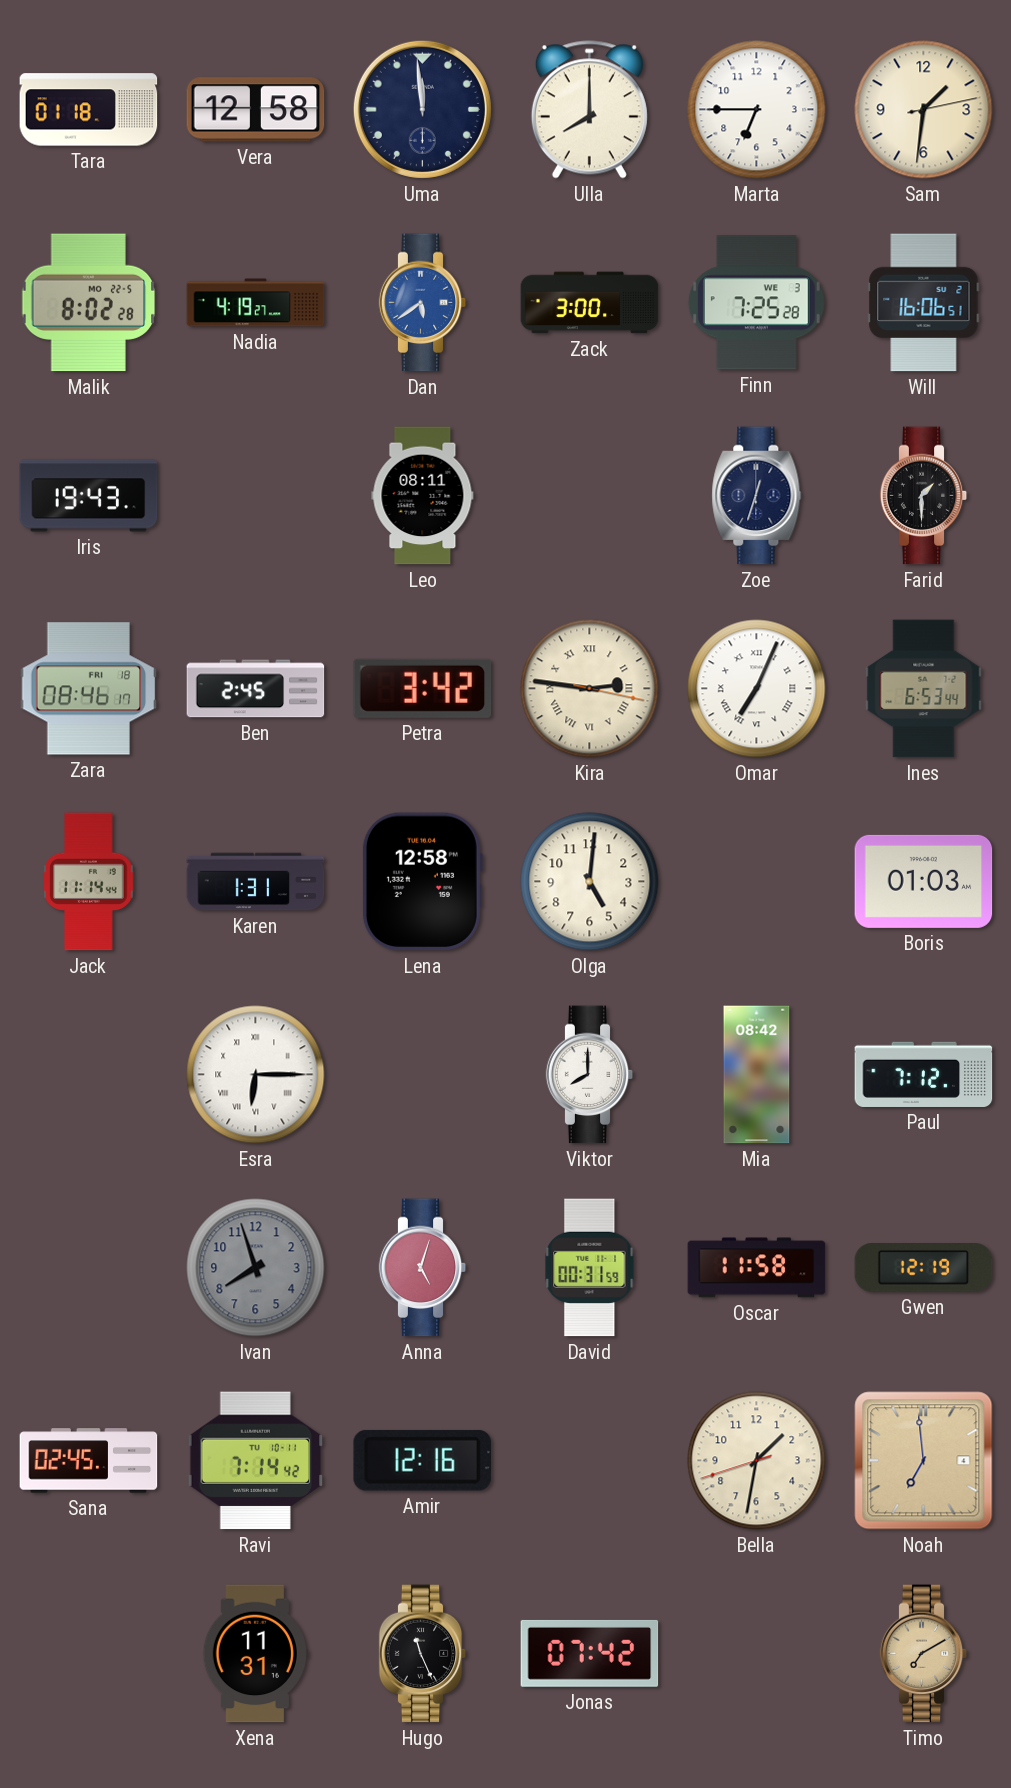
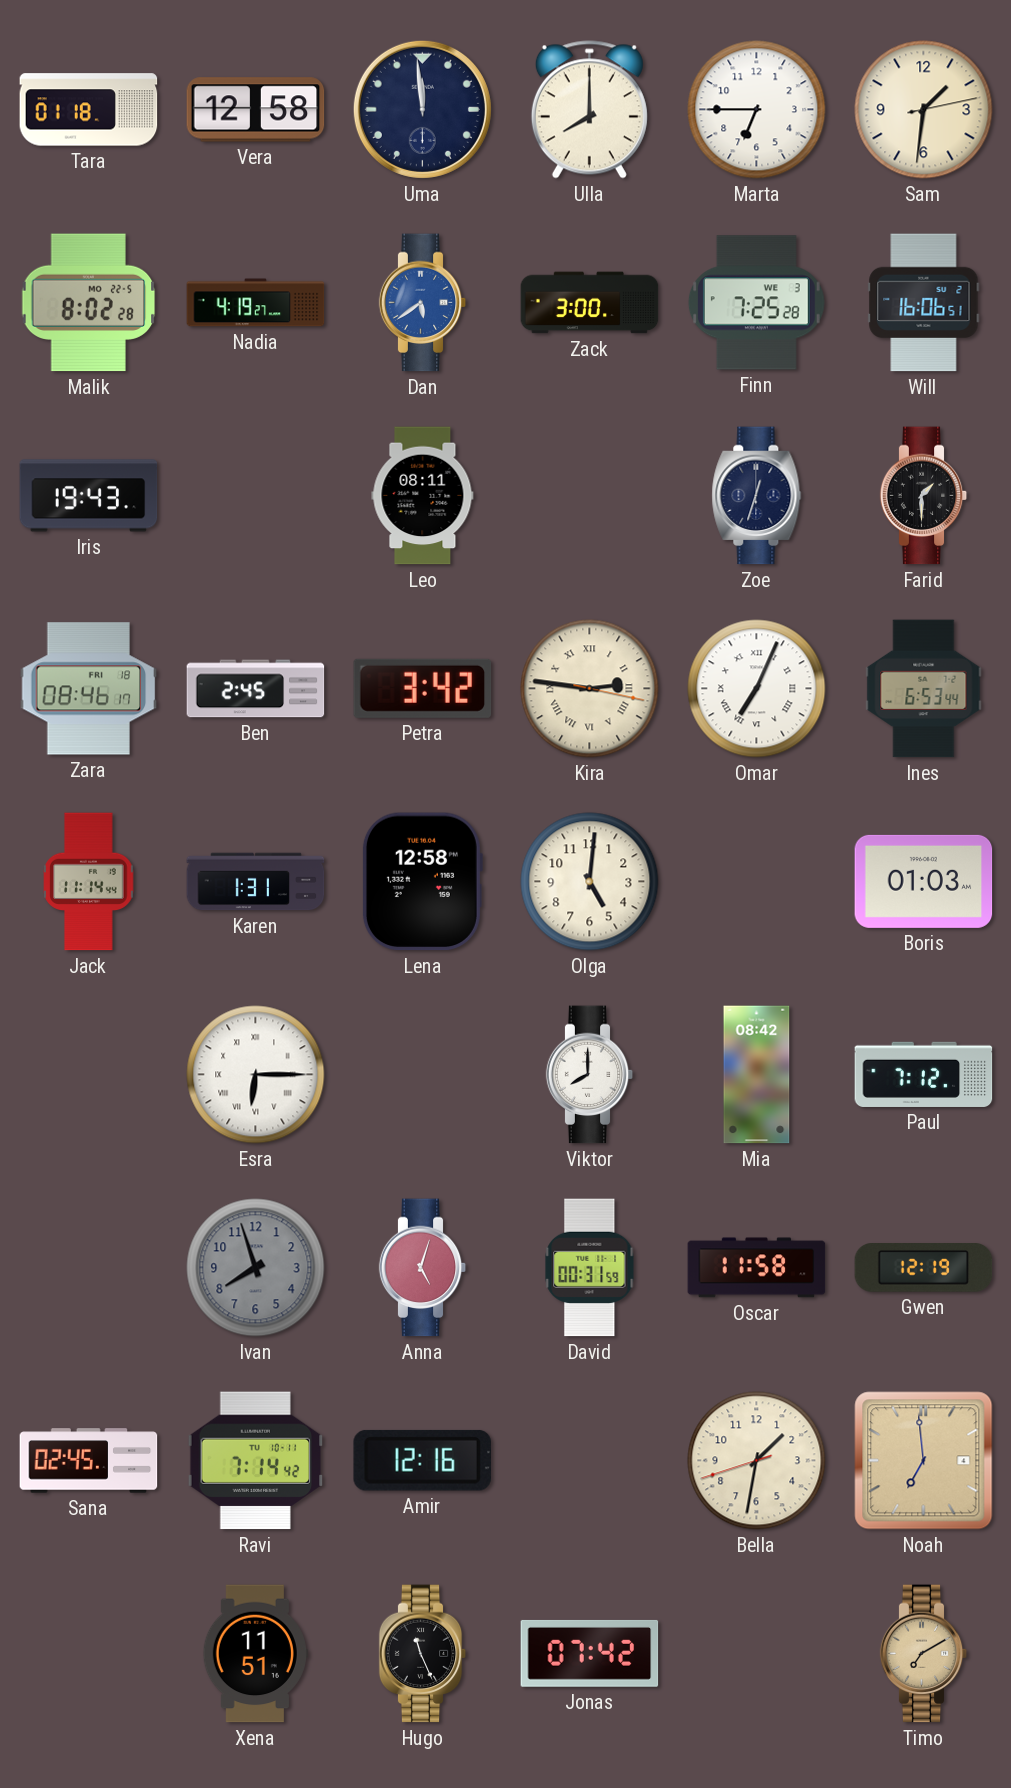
Xena: 11:31 -> 11:51 (255, 1654)
